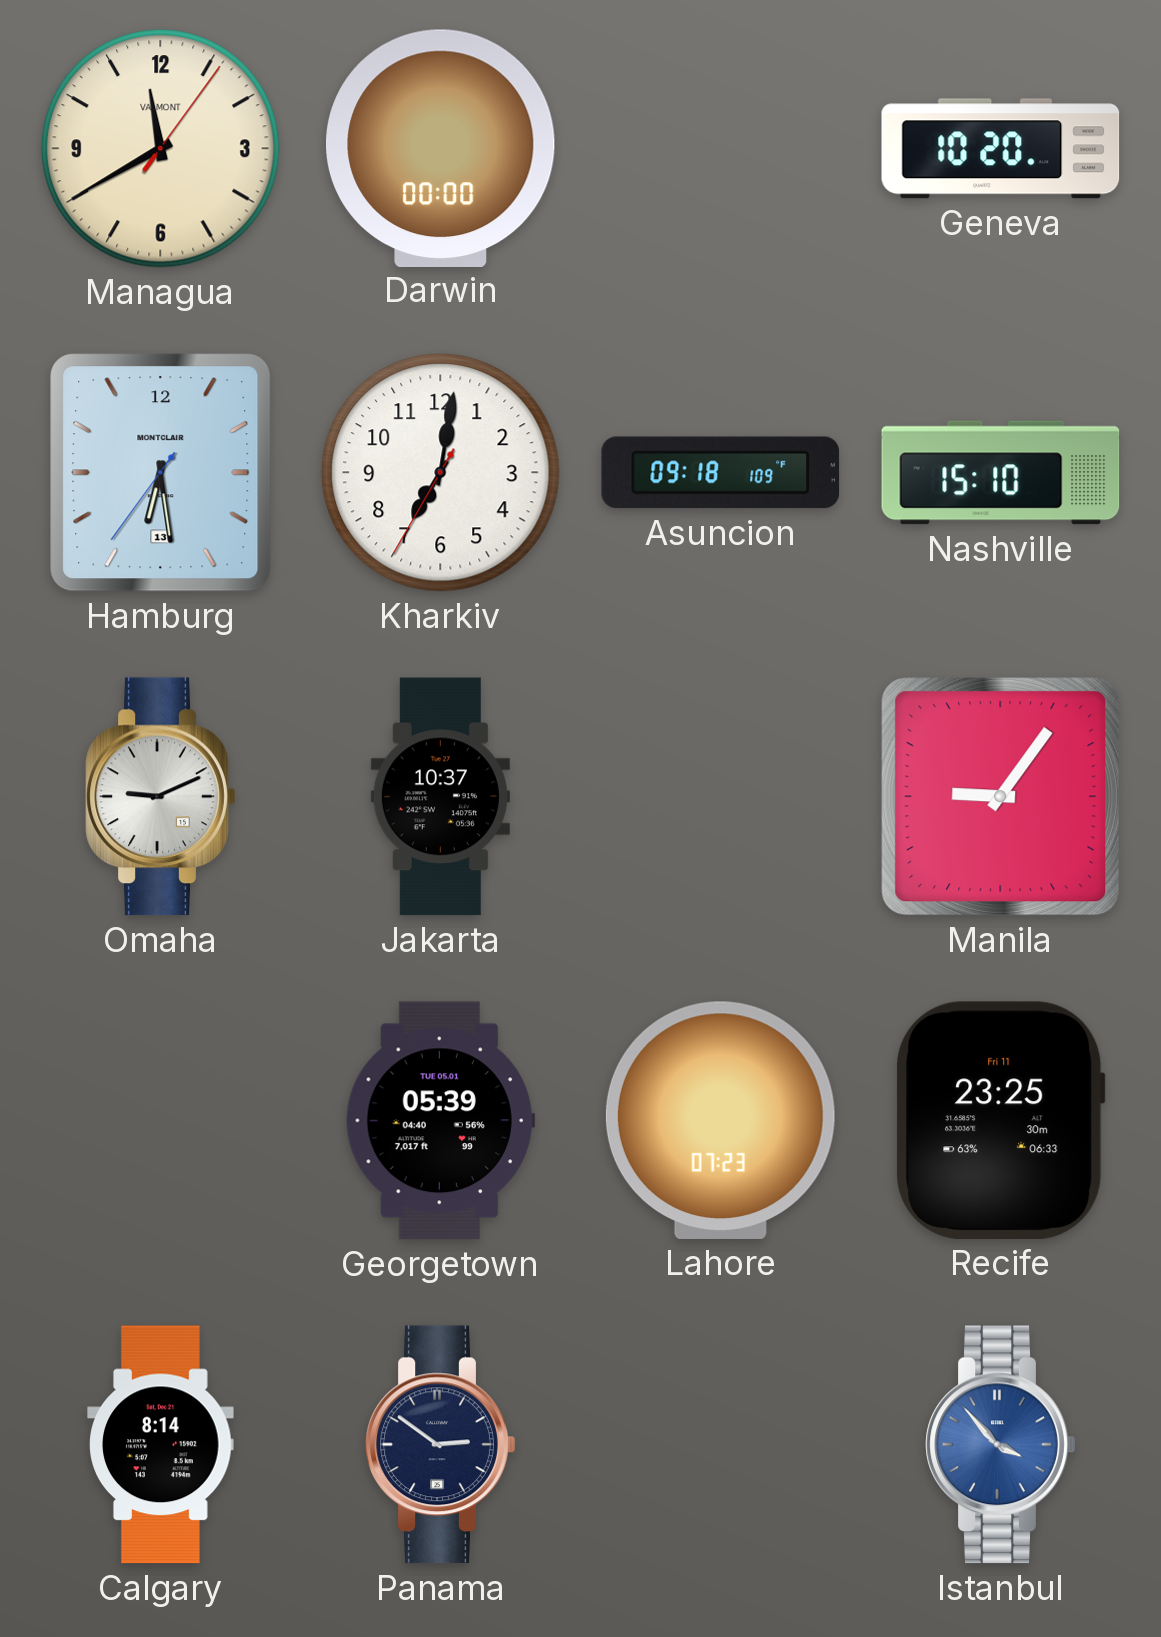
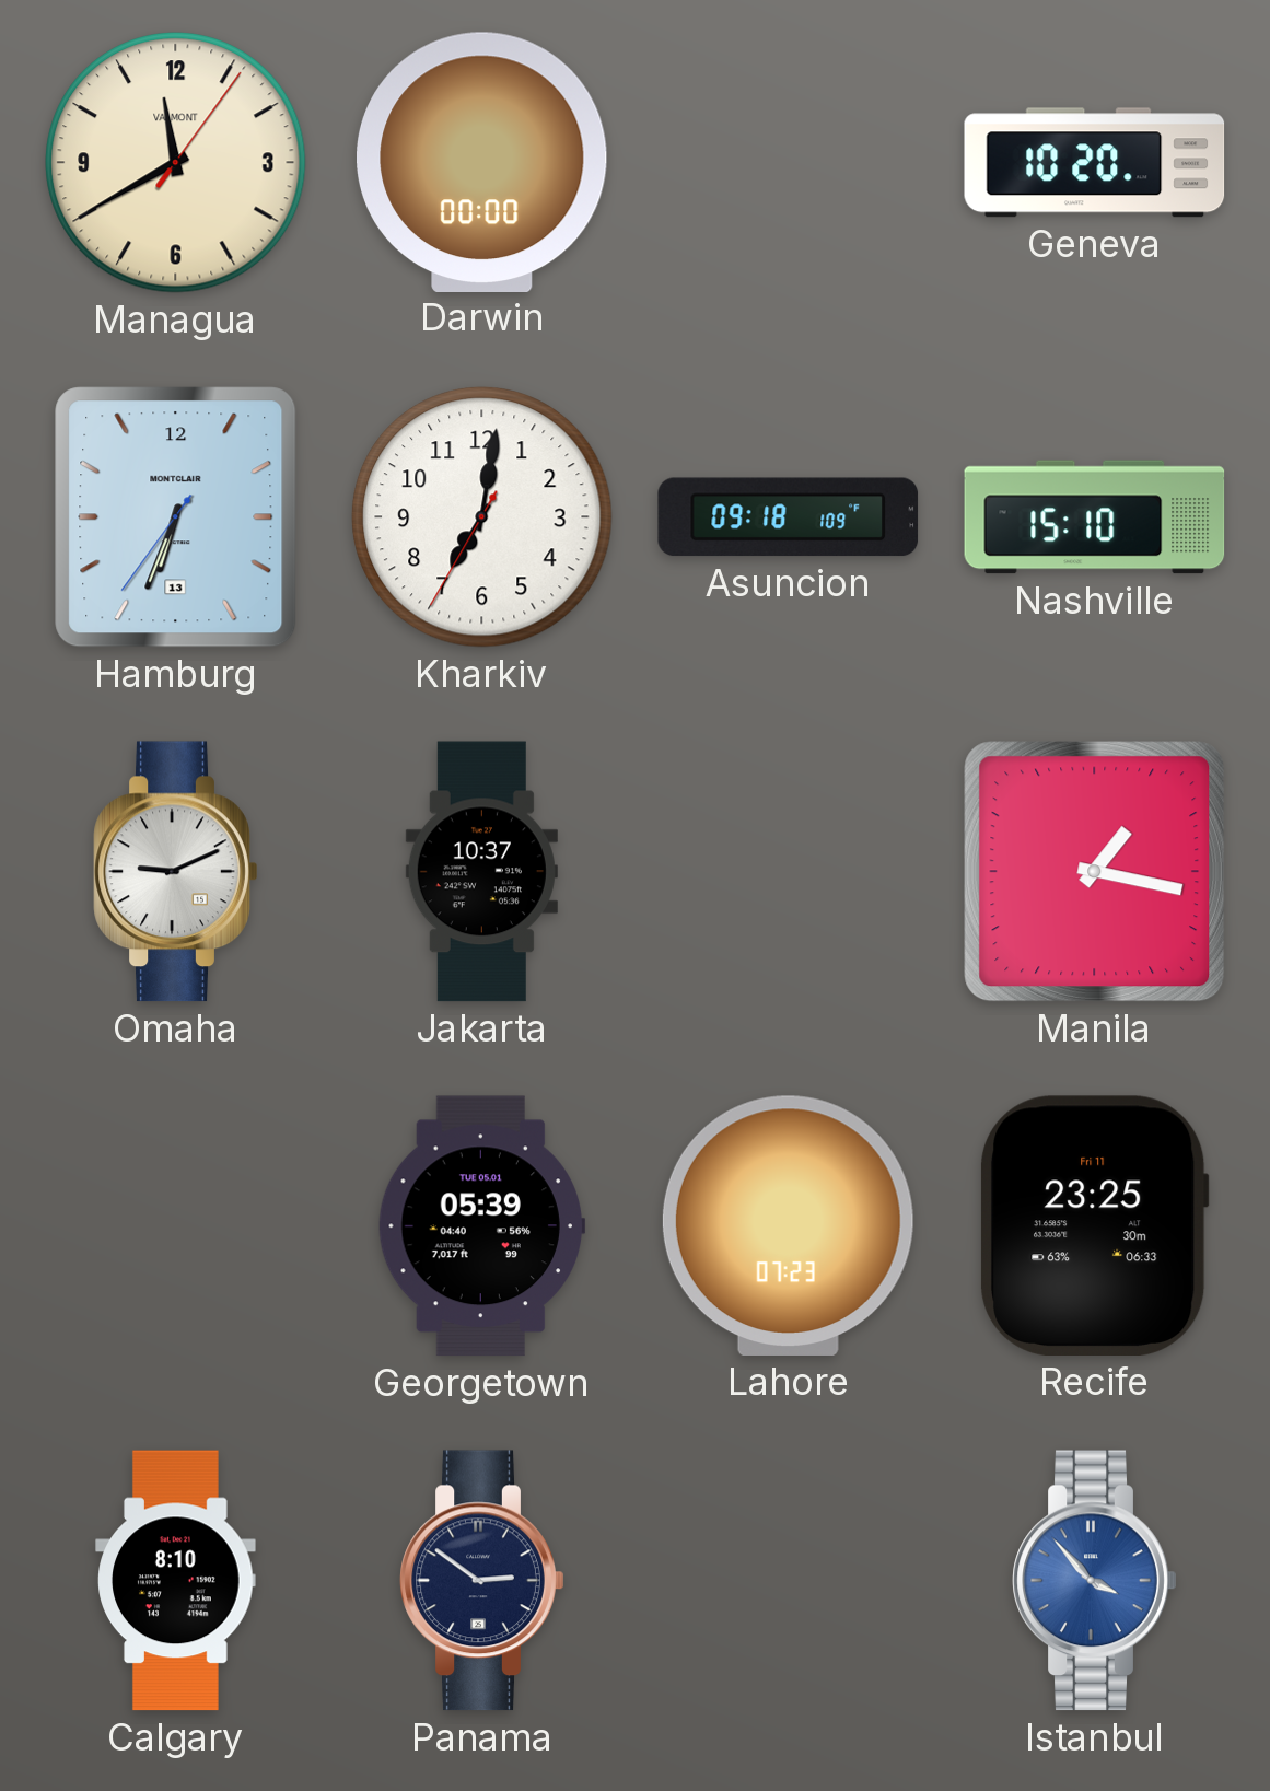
Hamburg: 6:28 -> 6:33 (176, 517)
Manila: 9:06 -> 1:17 (1095, 872)
Calgary: 8:14 -> 8:10 (176, 1581)
